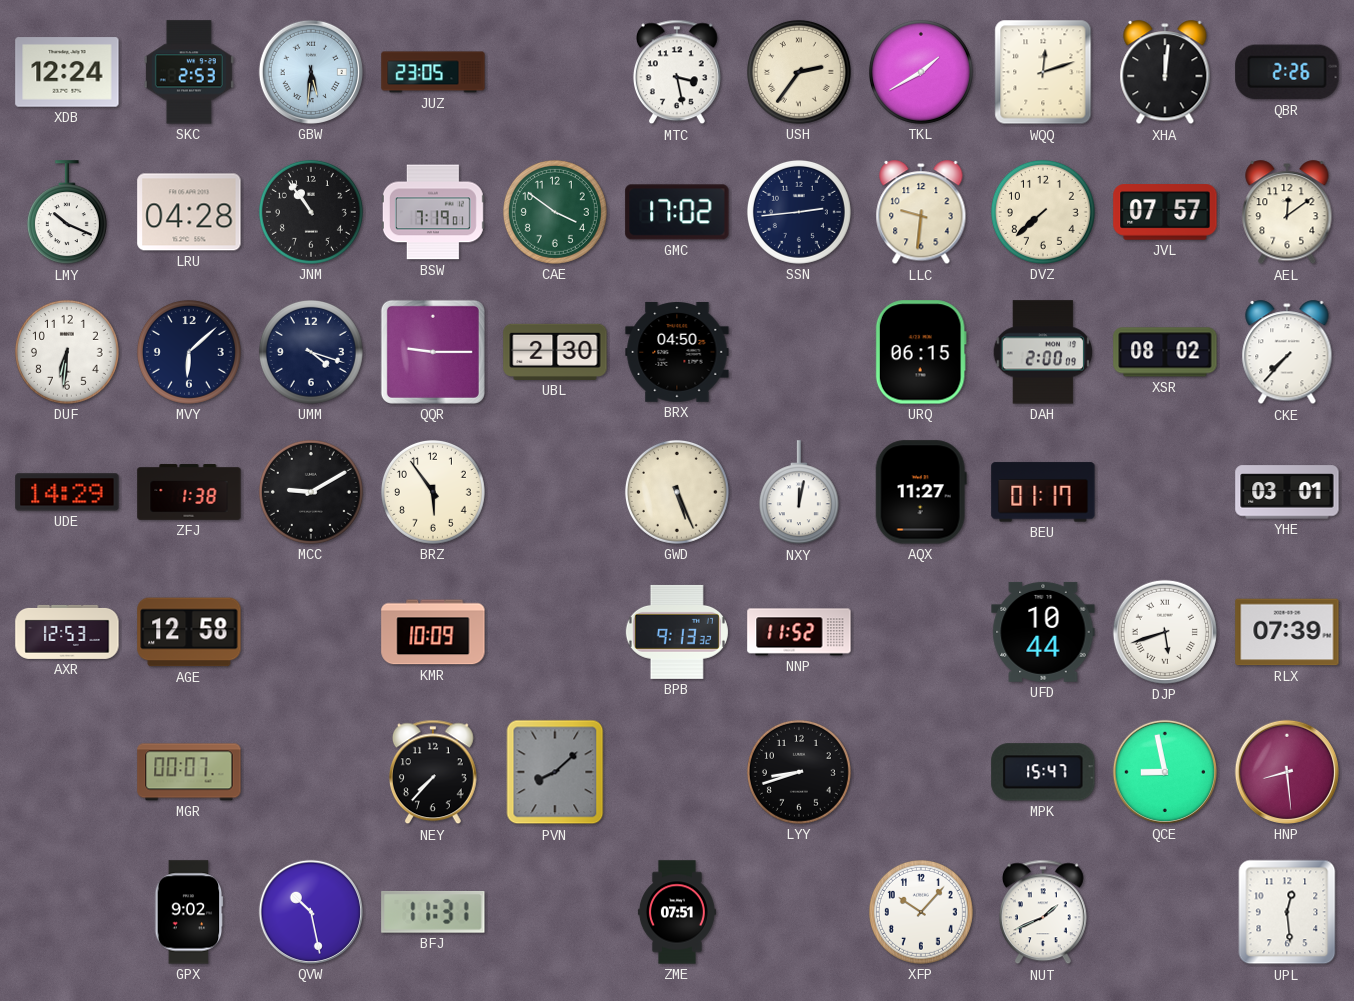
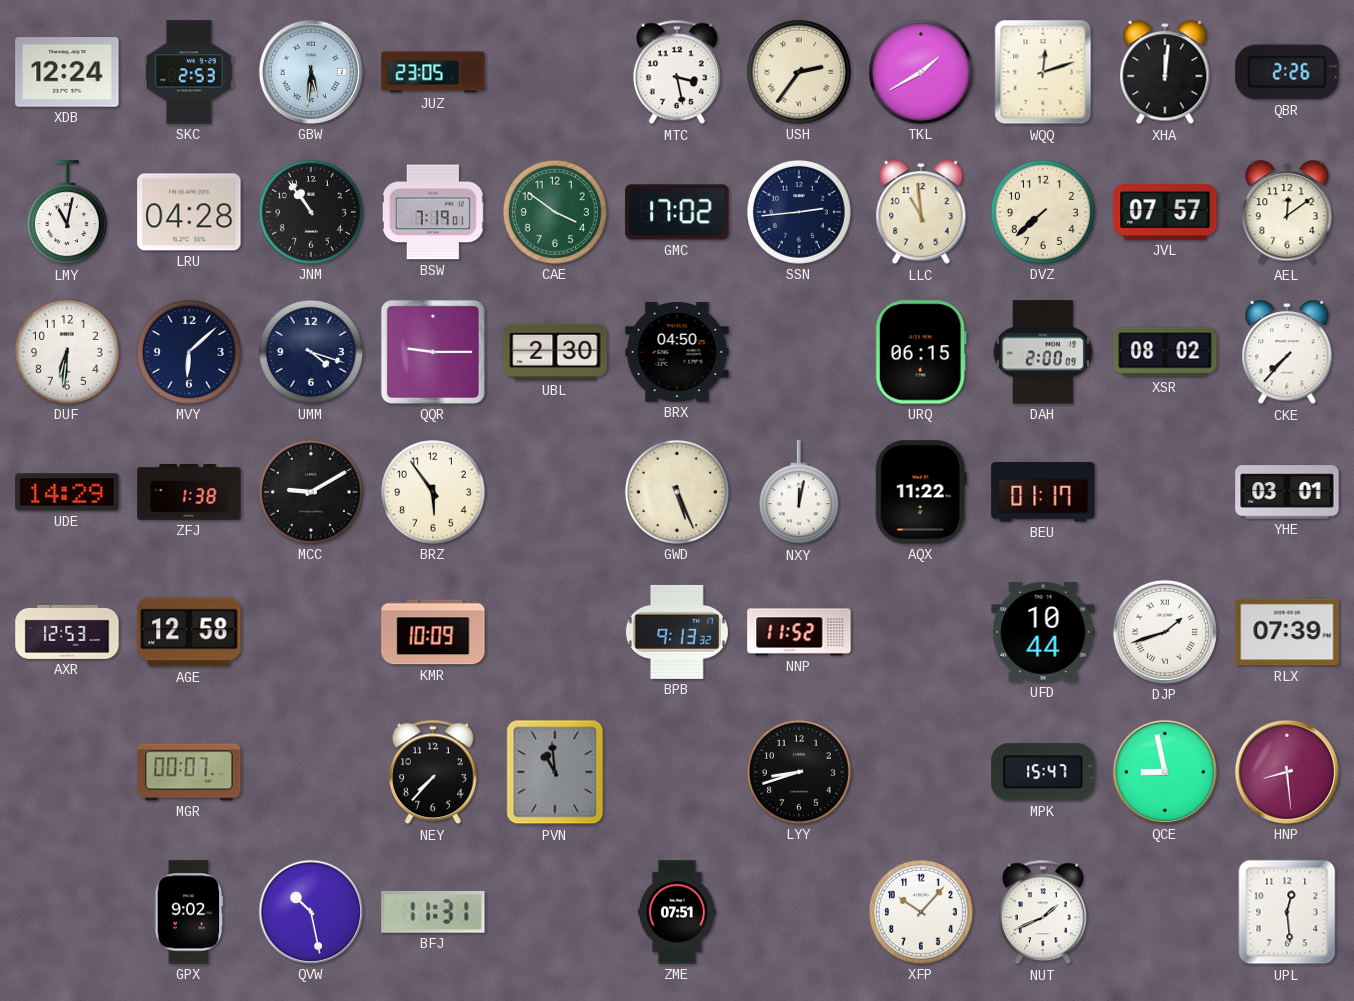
LMY: 10:19 -> 11:02 (67, 213)
LLC: 9:31 -> 10:59 (921, 213)
AQX: 11:27 -> 11:22 (921, 492)
DJP: 5:42 -> 1:42 (1165, 632)
PVN: 8:08 -> 10:59 (555, 772)
